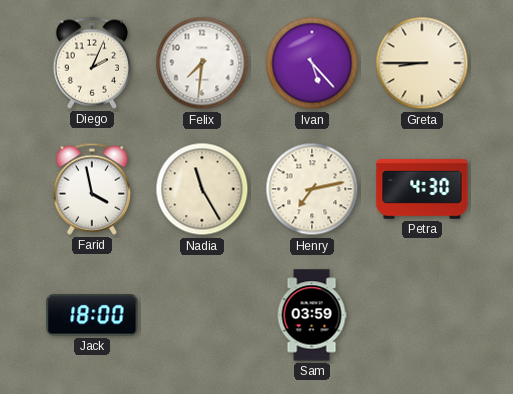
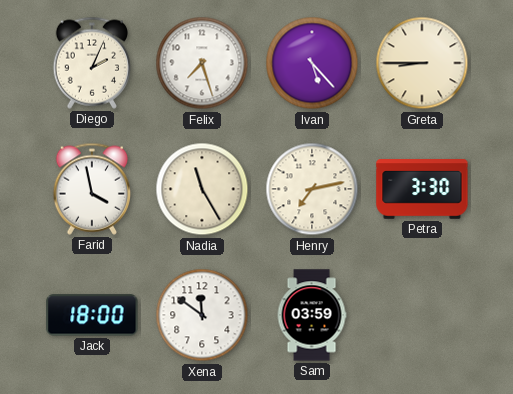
Felix: 7:31 -> 7:27 (202, 63)
Petra: 4:30 -> 3:30 (422, 189)
Xena: none -> 11:51 (202, 315)
